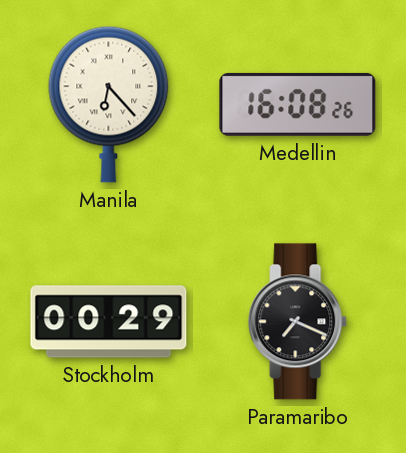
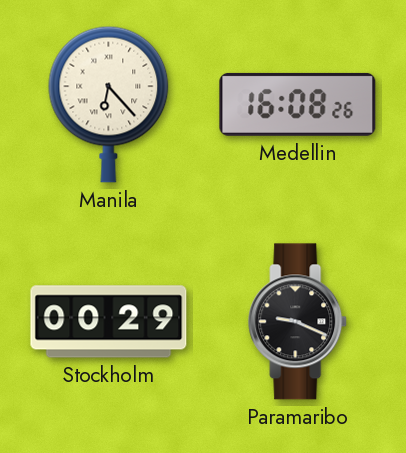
Paramaribo: 7:19 -> 9:19 (298, 322)
